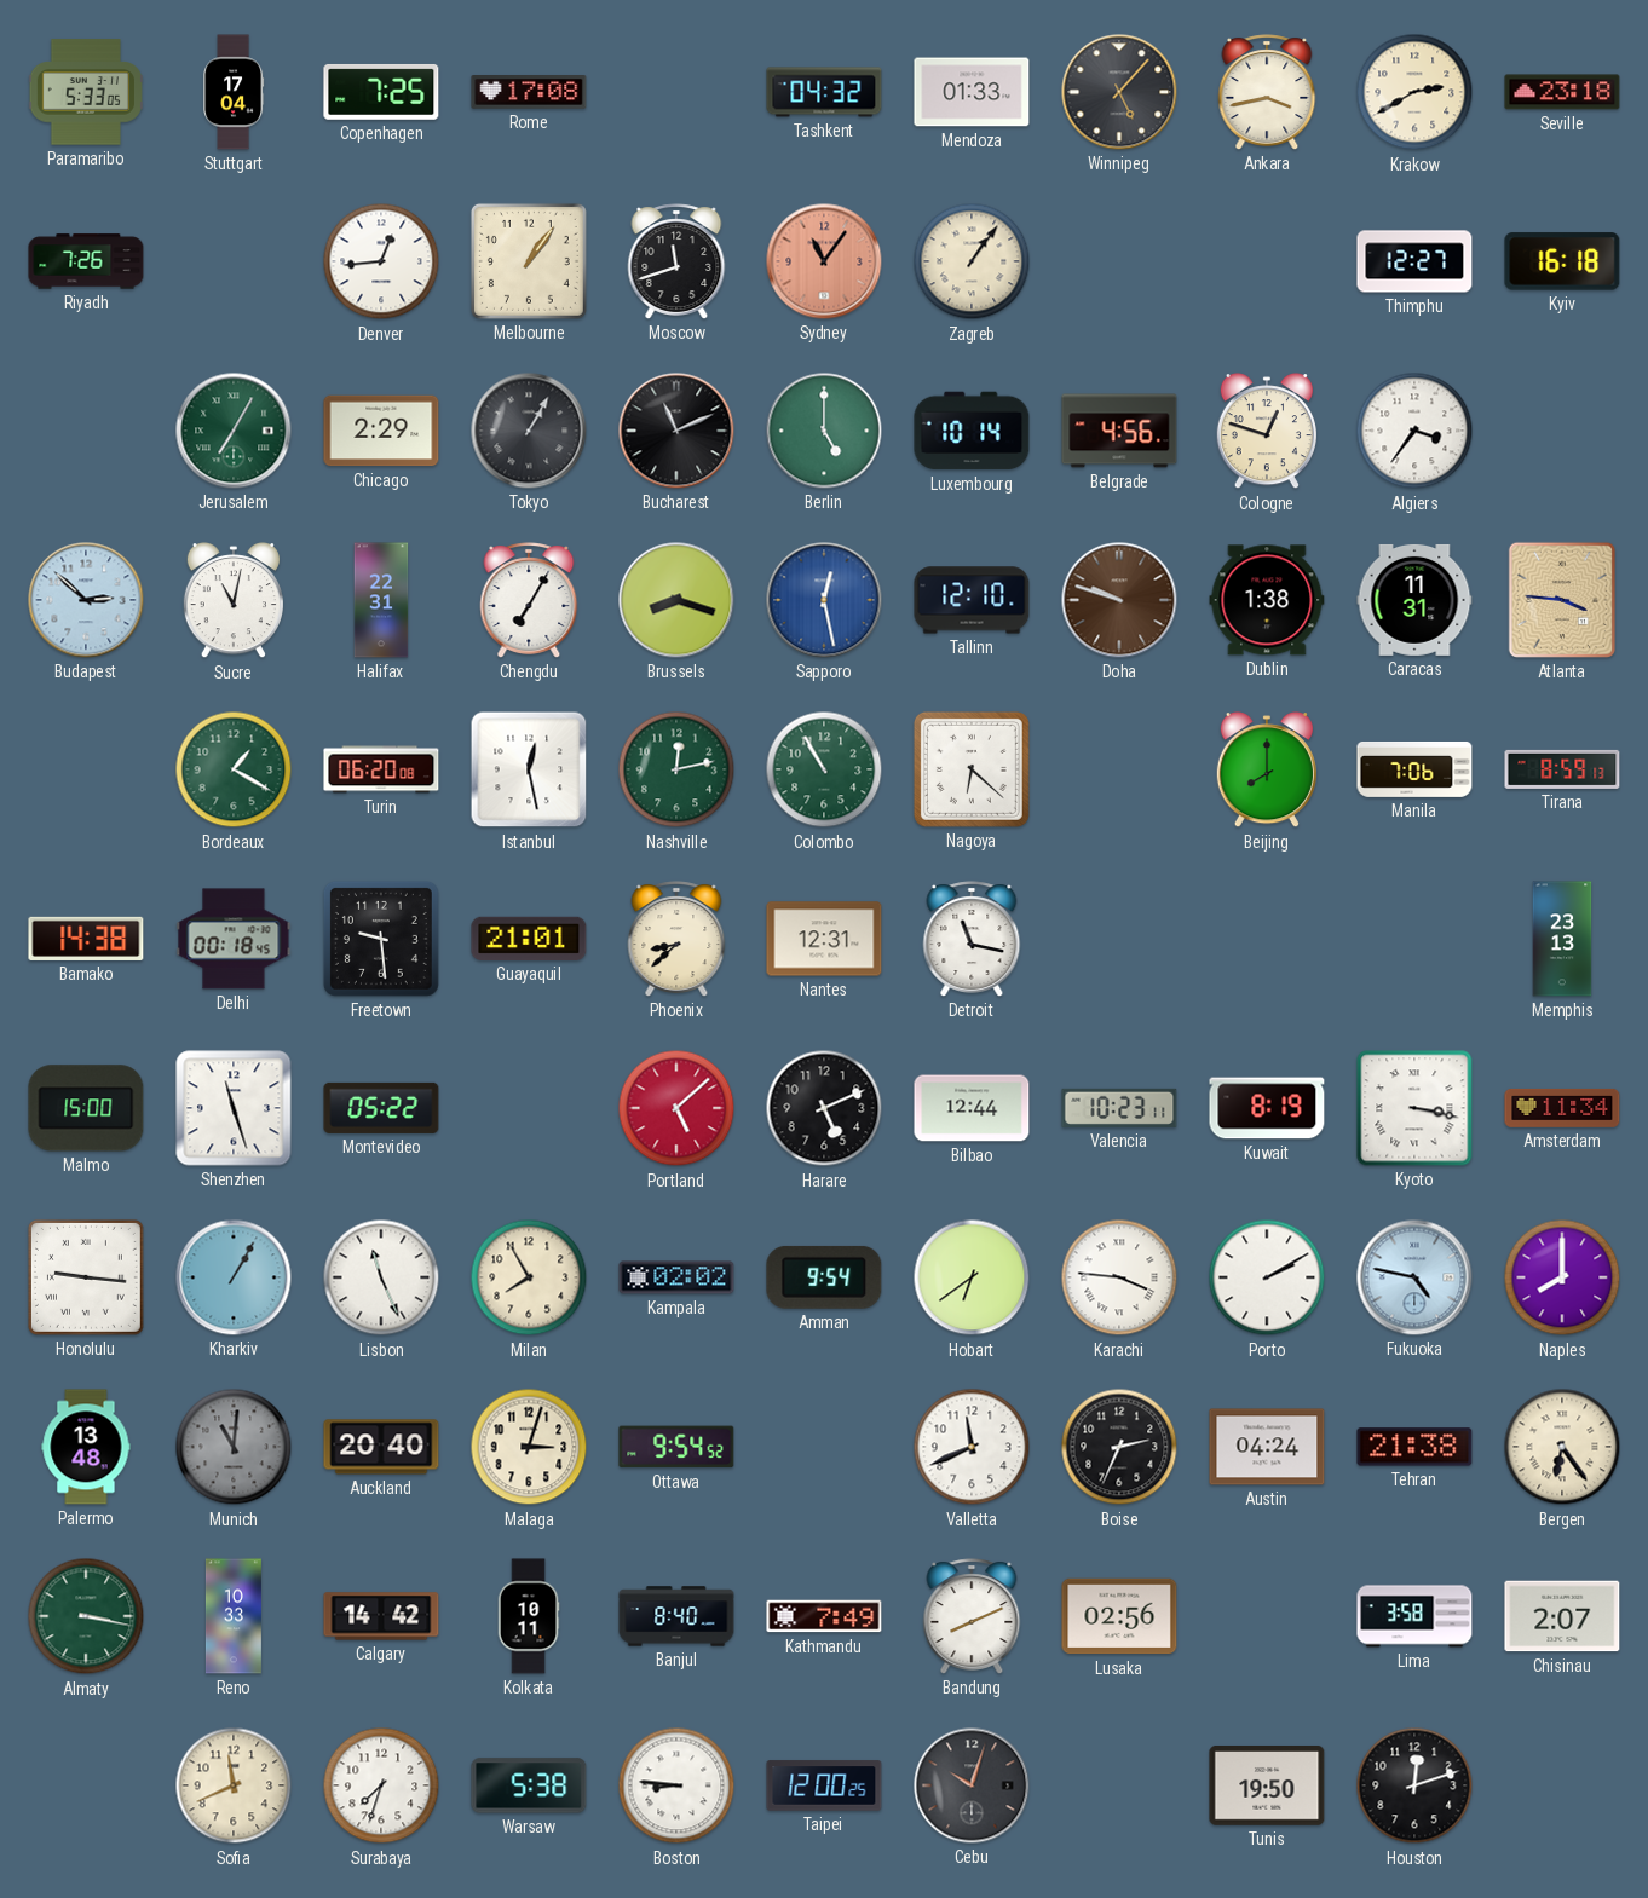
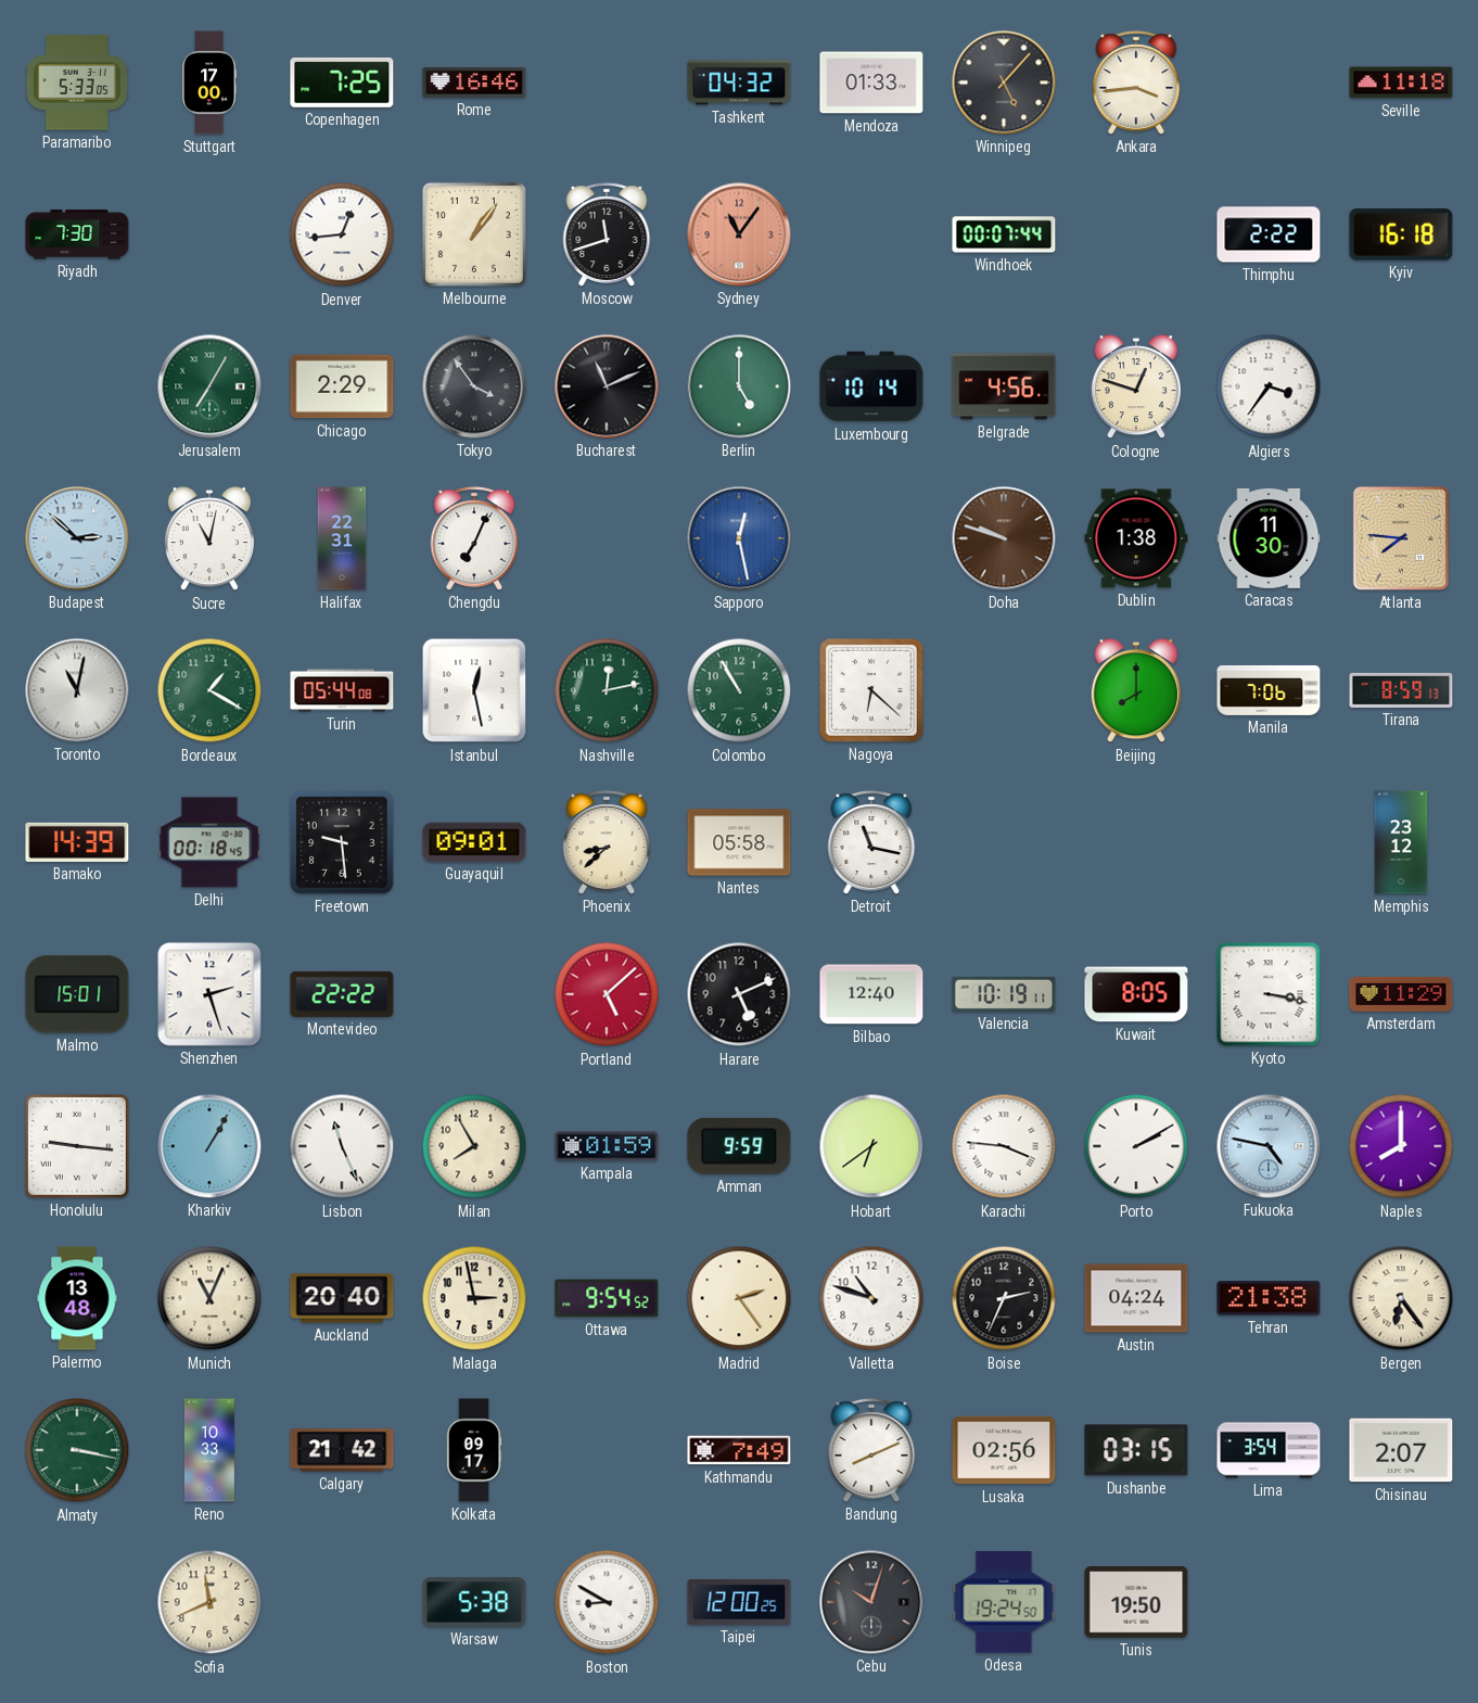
Stuttgart: 17:04 -> 17:00 (209, 82)
Rome: 17:08 -> 16:46 (474, 84)
Ankara: 3:43 -> 3:44 (1136, 82)
Krakow: 2:40 -> none (1414, 92)
Seville: 23:18 -> 11:18 (1401, 82)
Riyadh: 7:26 -> 7:30 (77, 234)
Zagreb: 1:06 -> none (972, 261)
Windhoek: none -> 00:07 (1004, 234)
Thimphu: 12:27 -> 2:22 (1269, 234)
Tokyo: 1:05 -> 3:54 (474, 386)
Chengdu: 7:05 -> 7:04 (474, 538)
Brussels: 8:18 -> none (676, 600)
Tallinn: 12:10 -> none (972, 600)
Caracas: 11:31 -> 11:30 (1269, 538)
Atlanta: 3:46 -> 7:46 (1401, 538)
Toronto: none -> 11:02 (77, 690)
Turin: 06:20 -> 05:44 (342, 690)
Bamako: 14:38 -> 14:39 (77, 842)
Guayaquil: 21:01 -> 09:01 (474, 842)
Nantes: 12:31 -> 05:58 (739, 842)
Memphis: 23:13 -> 23:12 (1401, 842)
Malmo: 15:00 -> 15:01 (77, 994)
Shenzhen: 11:27 -> 2:27 (209, 994)
Montevideo: 05:22 -> 22:22 (342, 994)
Bilbao: 12:44 -> 12:40 (871, 994)
Valencia: 10:23 -> 10:19 (1004, 994)
Kuwait: 8:19 -> 8:05 (1136, 994)
Amsterdam: 11:34 -> 11:29 (1401, 994)
Kampala: 02:02 -> 01:59 (607, 1146)
Amman: 9:54 -> 9:59 (739, 1146)
Munich: 11:01 -> 11:04 (209, 1298)
Munich dial: grey -> cream (209, 1298)
Malaga: 3:03 -> 2:58 (474, 1298)
Madrid: none -> 2:24 (739, 1298)
Valletta: 11:41 -> 10:48 (871, 1298)
Calgary: 14:42 -> 21:42 (342, 1450)
Kolkata: 10:11 -> 09:17 (474, 1450)
Banjul: 8:40 -> none (676, 1616)
Dushanbe: none -> 03:15 (1136, 1450)
Lima: 3:58 -> 3:54 (1269, 1450)
Surabaya: 7:33 -> none (381, 1785)
Boston: 8:46 -> 8:50 (607, 1602)
Odesa: none -> 19:24 (1004, 1602)
Houston: 12:12 -> none (1414, 1785)
